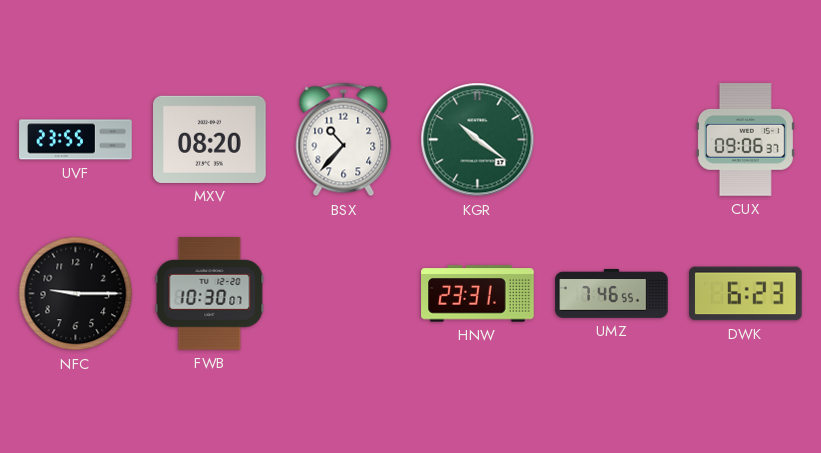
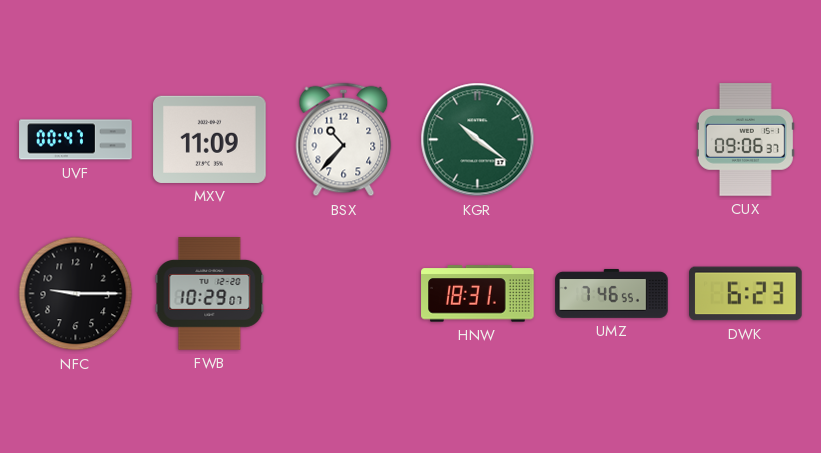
UVF: 23:55 -> 00:47 (76, 140)
MXV: 08:20 -> 11:09 (210, 139)
FWB: 10:30 -> 10:29 (210, 294)
HNW: 23:31 -> 18:31 (478, 294)
